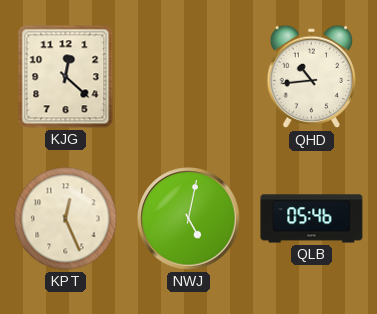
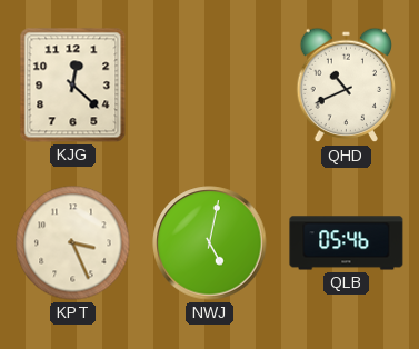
QHD: 10:44 -> 10:41 (347, 86)
KPT: 12:26 -> 3:26 (73, 243)
